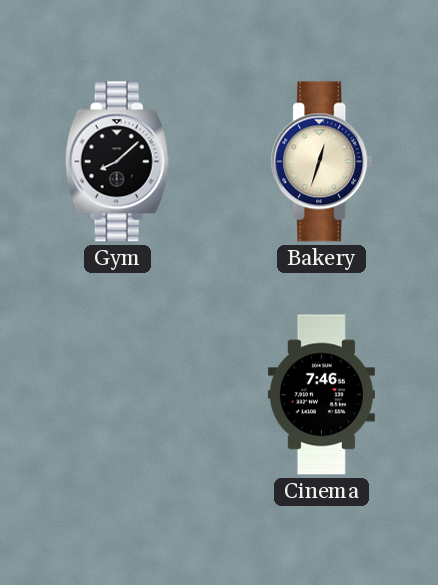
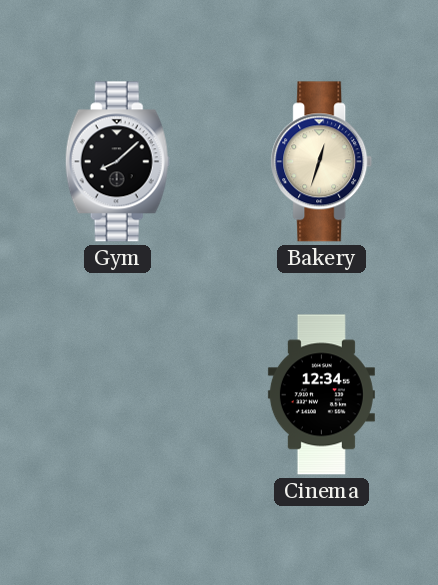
Cinema: 7:46 -> 12:34 (321, 395)
